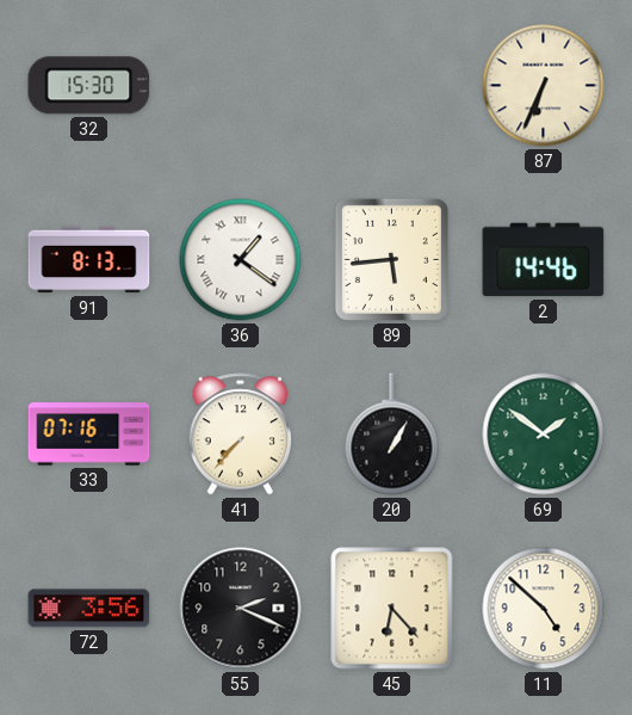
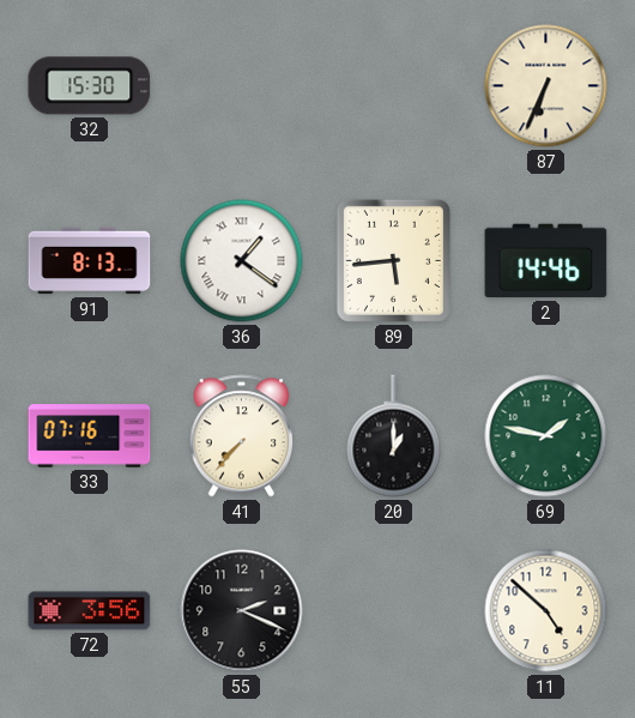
20: 1:05 -> 1:00 (394, 436)
69: 1:51 -> 1:47 (546, 436)
45: 6:23 -> none (392, 609)
